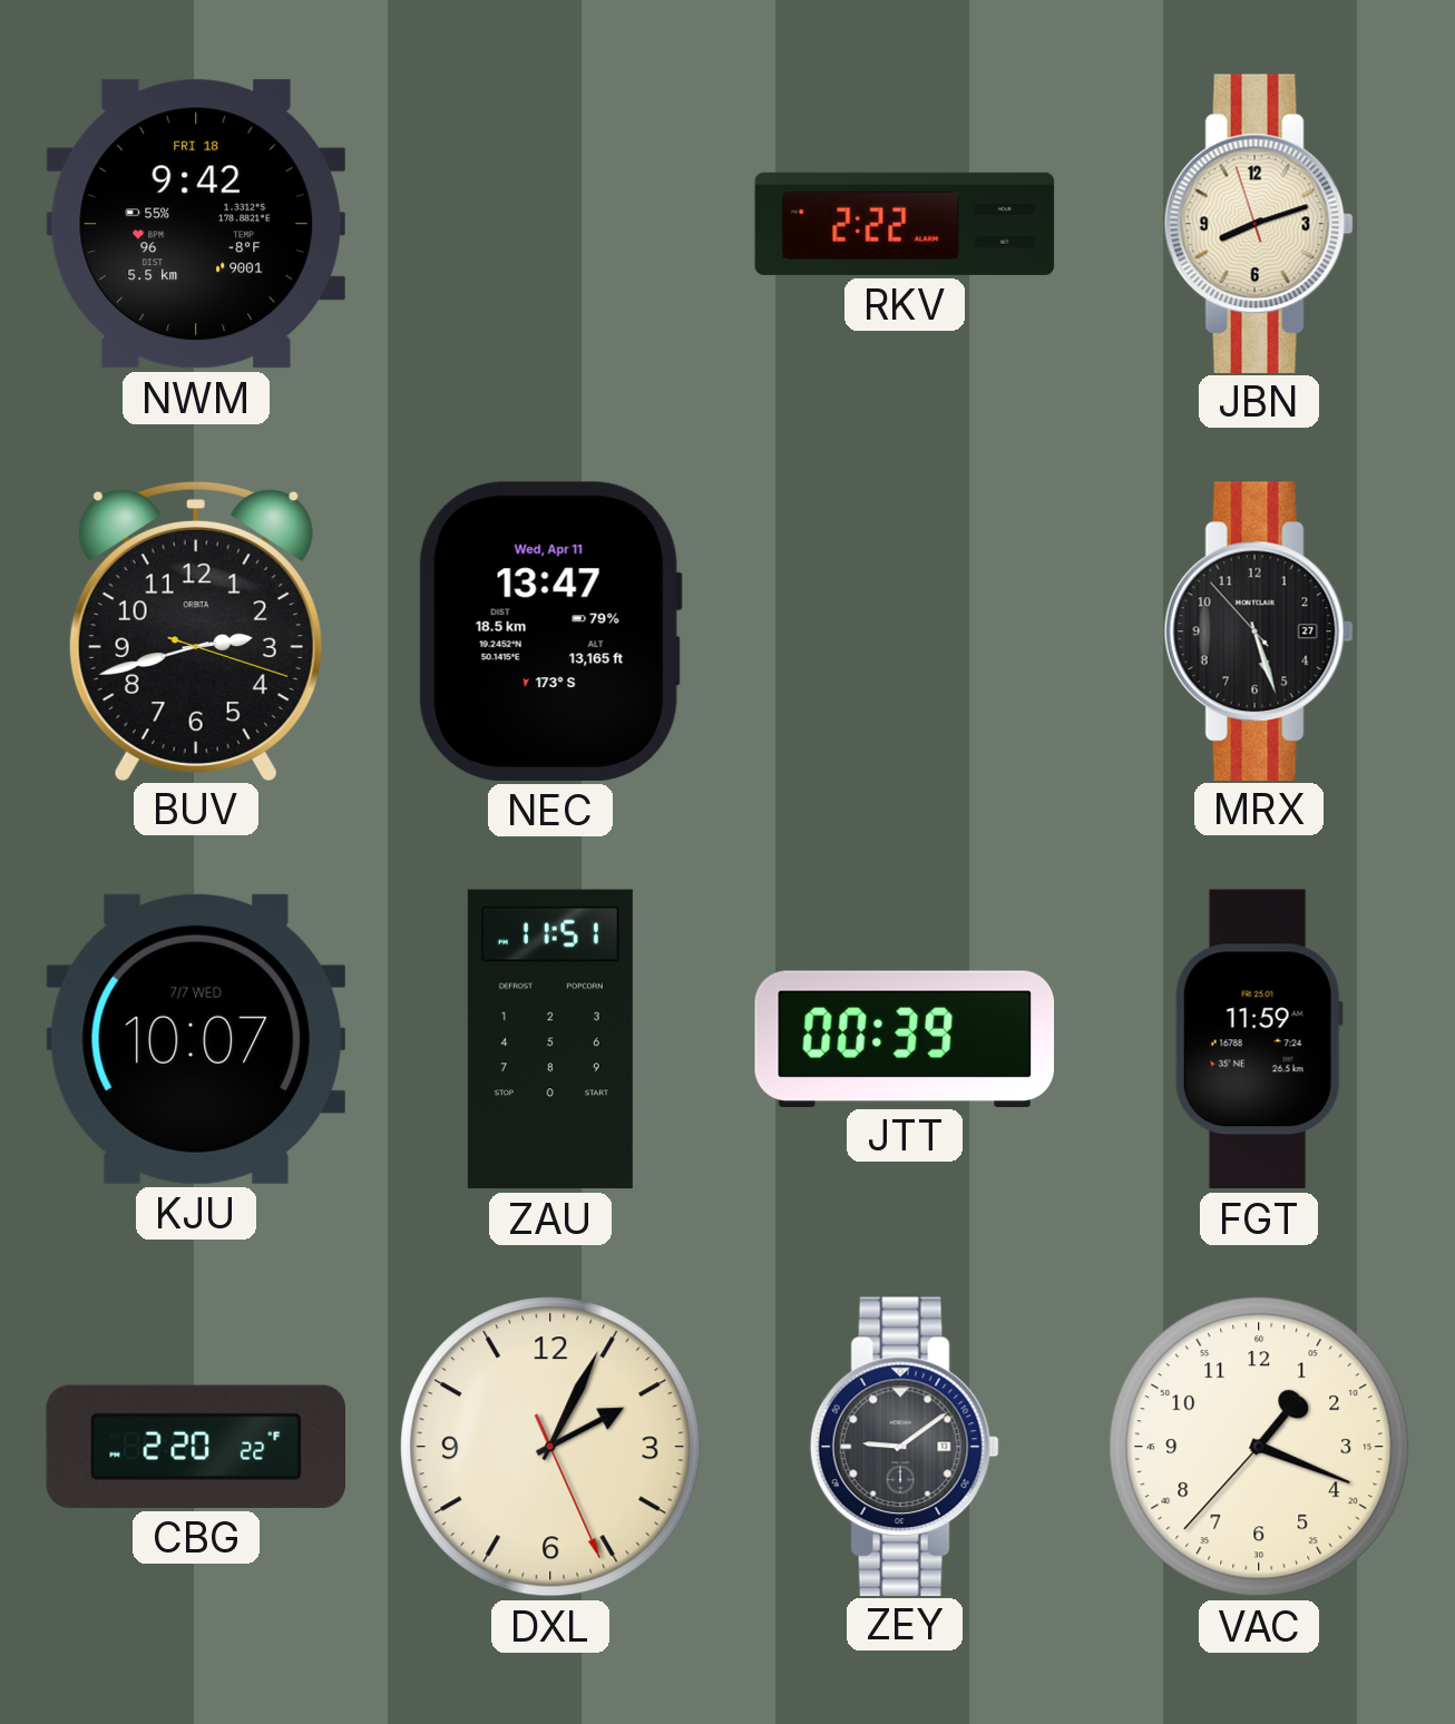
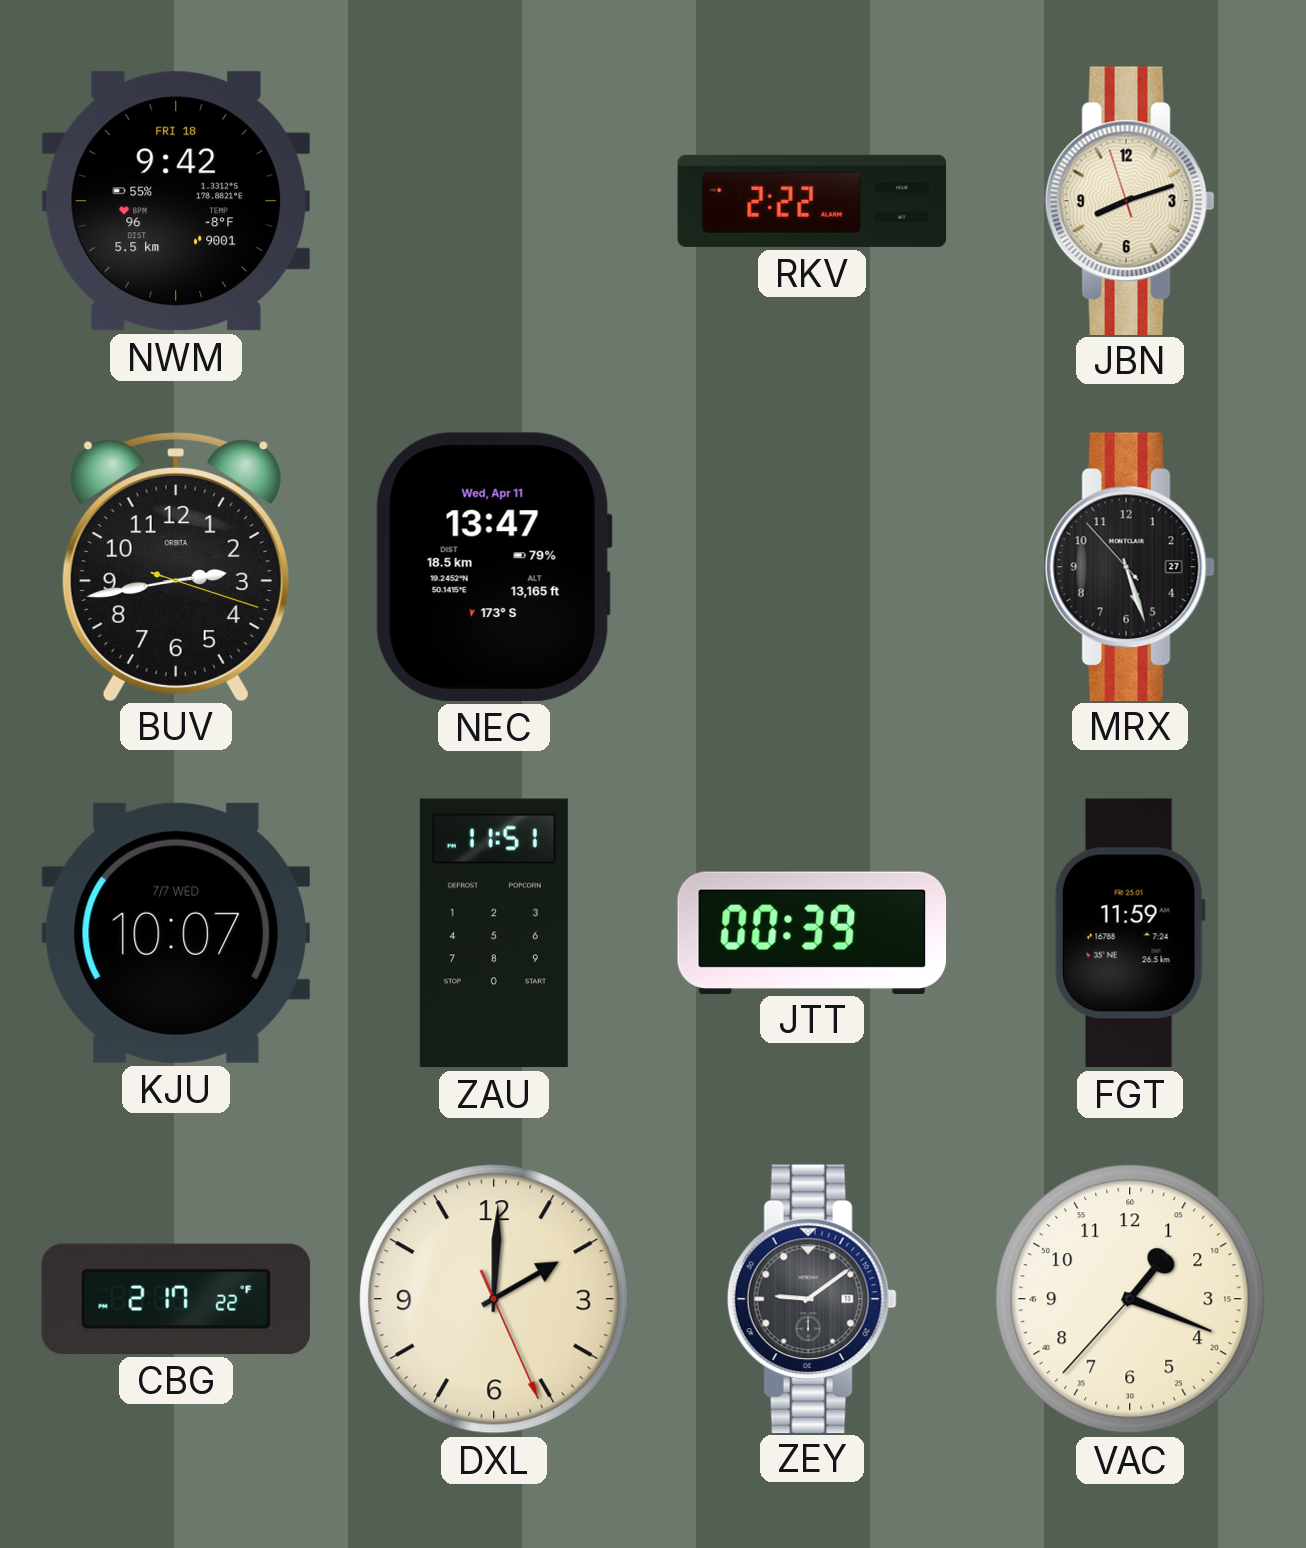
BUV: 2:42 -> 2:43 (176, 567)
CBG: 2:20 -> 2:17 (176, 1299)
DXL: 2:04 -> 2:00 (494, 1299)
